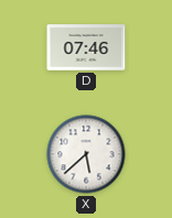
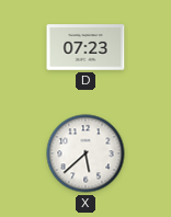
D: 07:46 -> 07:23 (86, 47)
